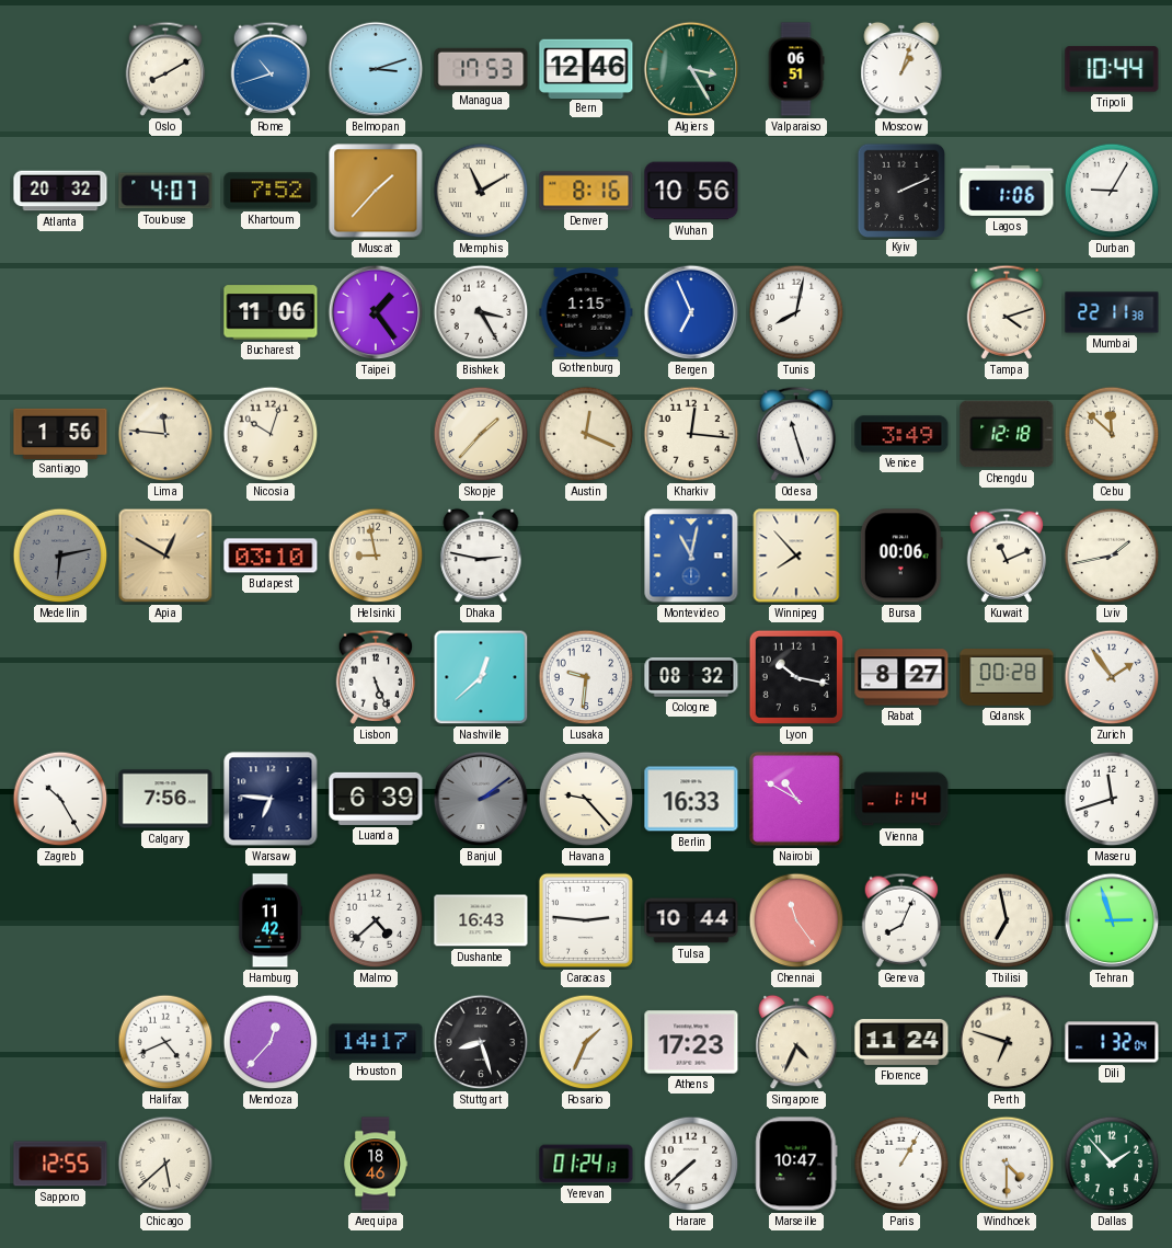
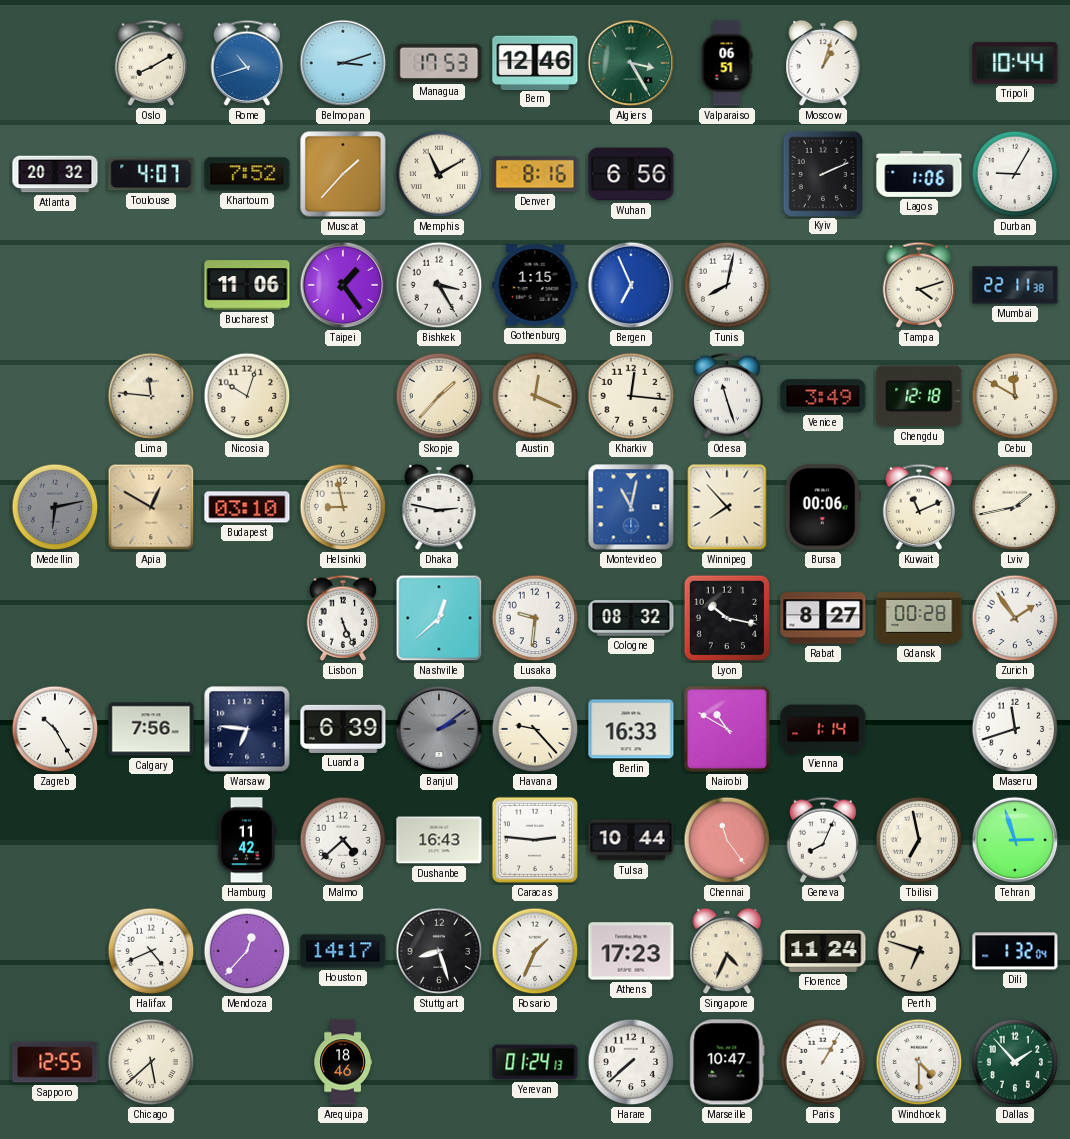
Wuhan: 10:56 -> 6:56 (631, 174)
Santiago: 1:56 -> none (60, 433)
Cebu: 11:52 -> 11:50 (1015, 396)
